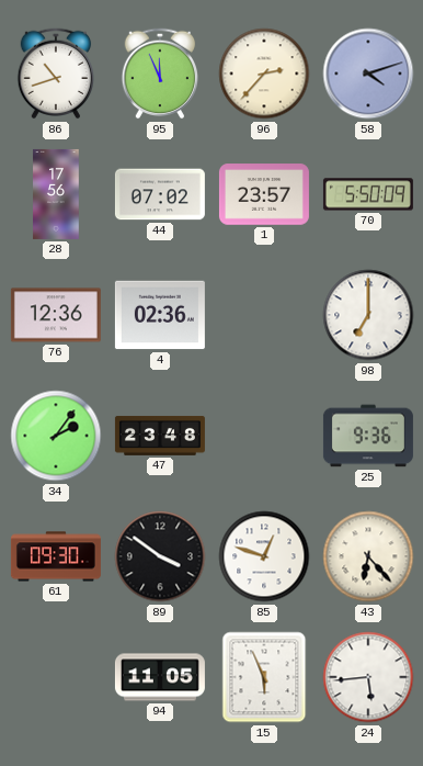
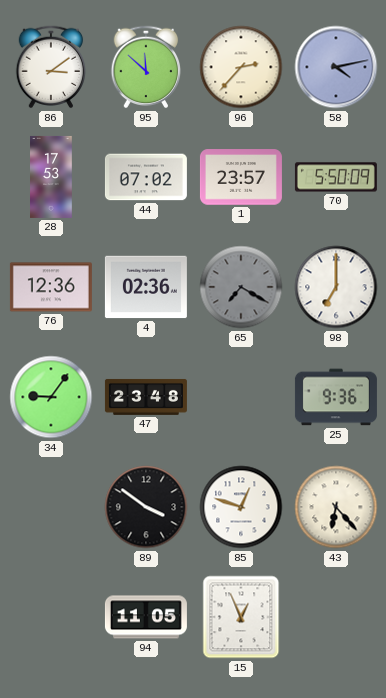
86: 10:42 -> 3:09 (51, 67)
95: 11:56 -> 11:52 (146, 67)
58: 4:12 -> 4:13 (336, 67)
28: 17:56 -> 17:53 (51, 177)
65: none -> 7:20 (241, 287)
34: 2:06 -> 9:06 (51, 397)
61: 09:30 -> none (56, 556)
15: 5:56 -> 12:56 (241, 617)
24: 5:44 -> none (368, 677)
